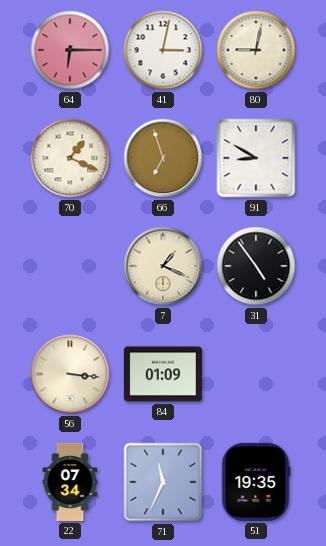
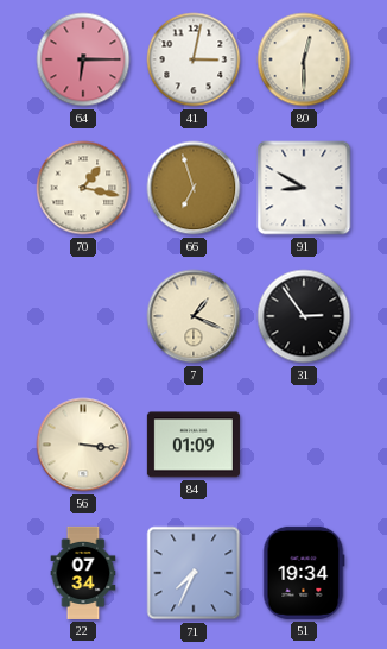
80: 9:02 -> 12:30 (304, 59)
70: 1:19 -> 1:17 (83, 188)
31: 4:54 -> 2:54 (304, 316)
71: 11:34 -> 7:34 (193, 573)
51: 19:35 -> 19:34 (304, 573)
